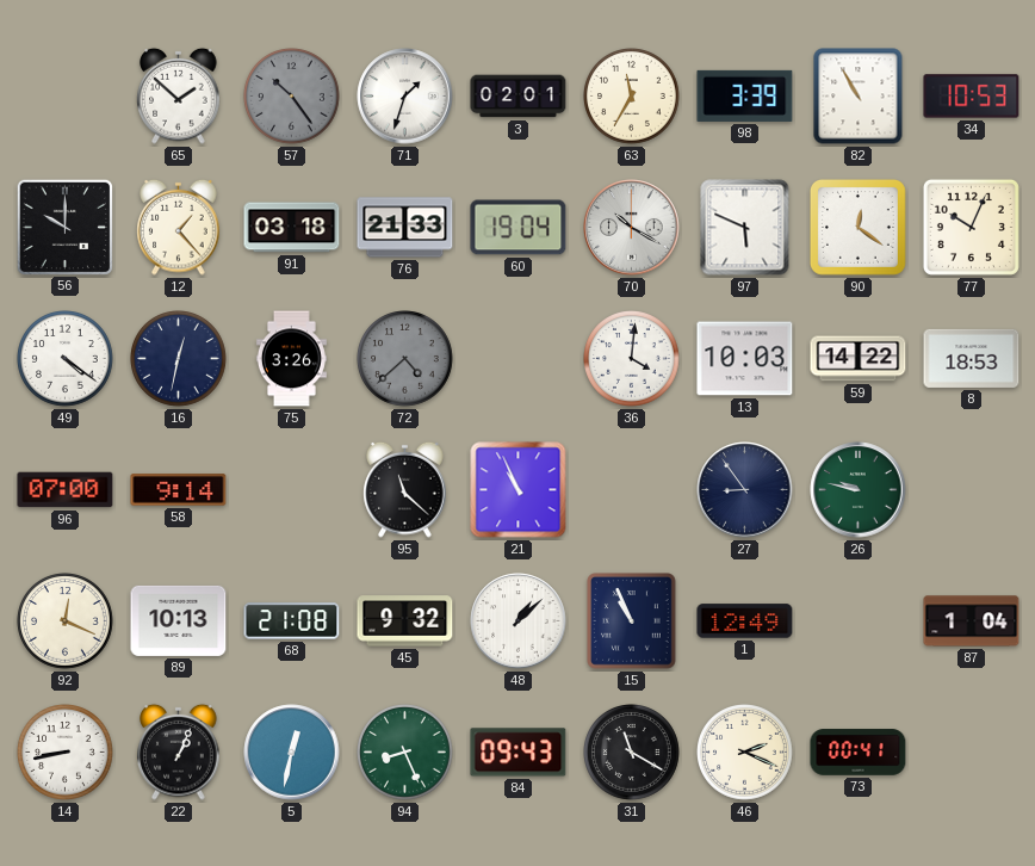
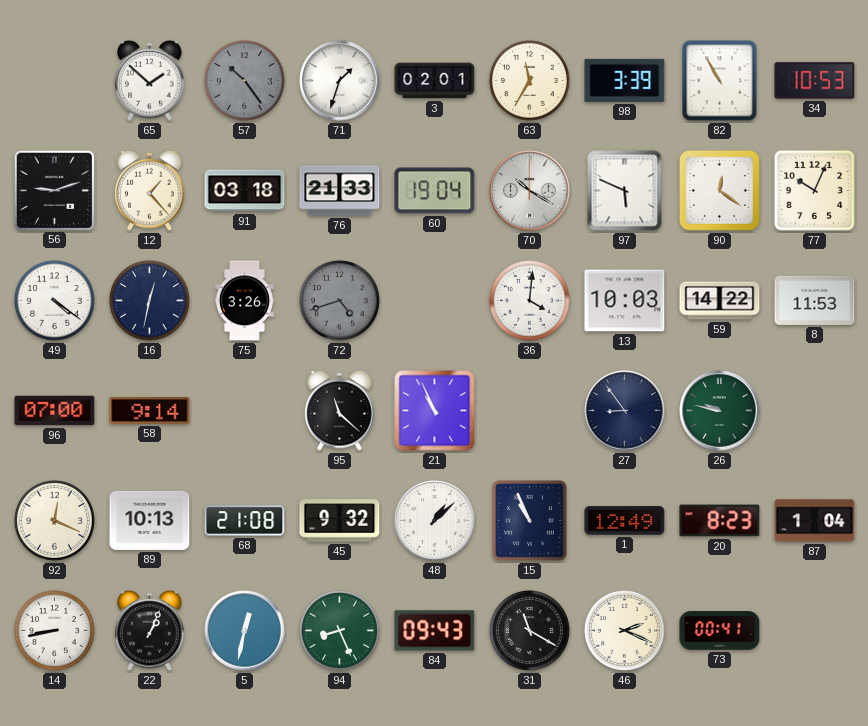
56: 10:00 -> 9:12 (54, 190)
72: 4:38 -> 4:42 (340, 301)
8: 18:53 -> 11:53 (815, 300)
20: none -> 8:23 (720, 521)
